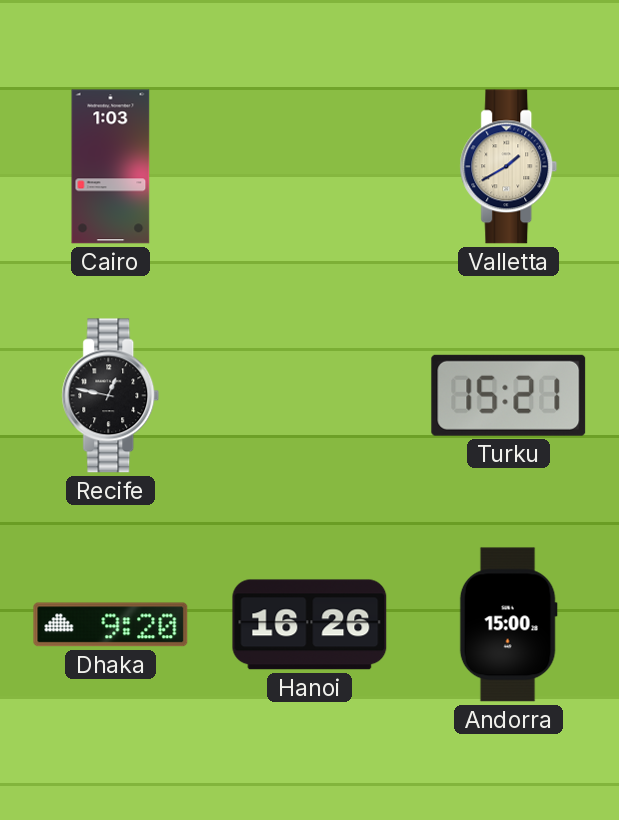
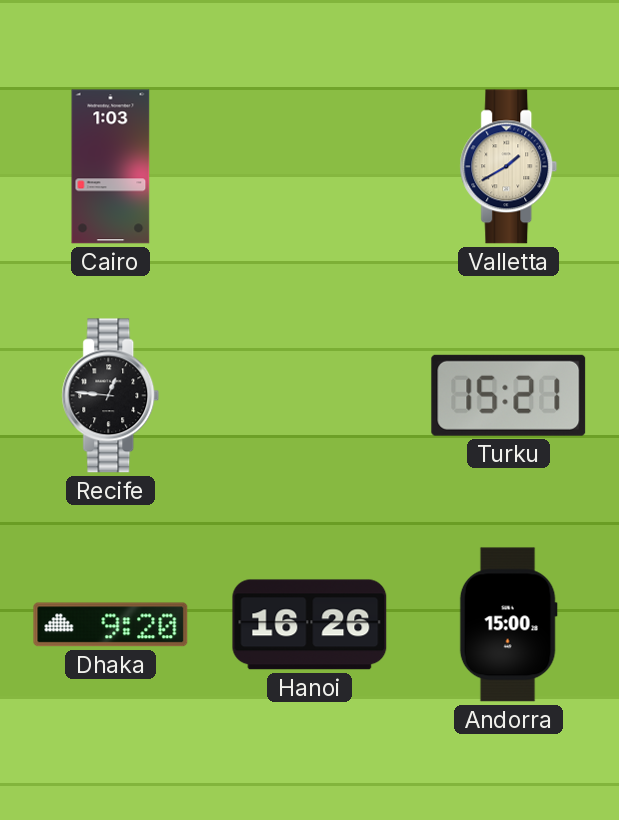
Recife: 12:47 -> 12:46 (111, 396)
